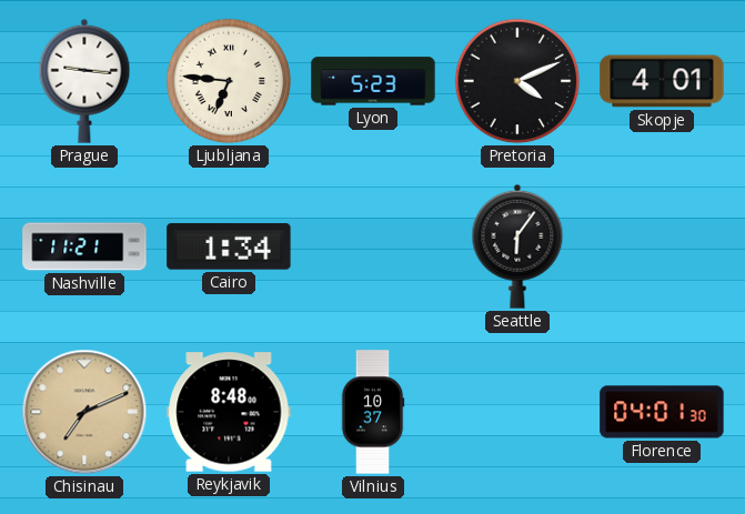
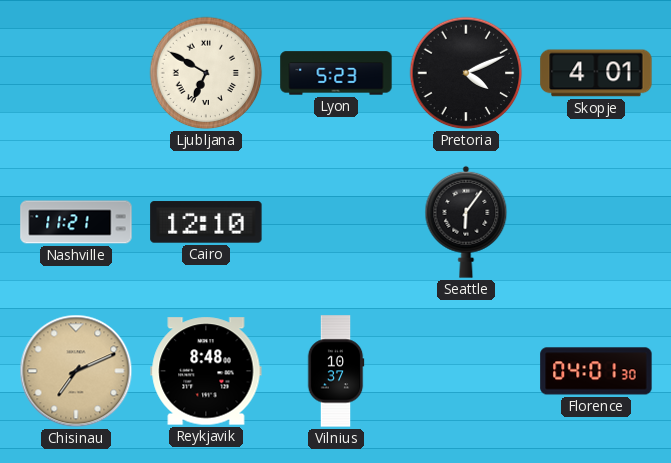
Prague: 9:16 -> none (84, 81)
Ljubljana: 6:46 -> 6:50 (206, 73)
Cairo: 1:34 -> 12:10 (206, 222)
